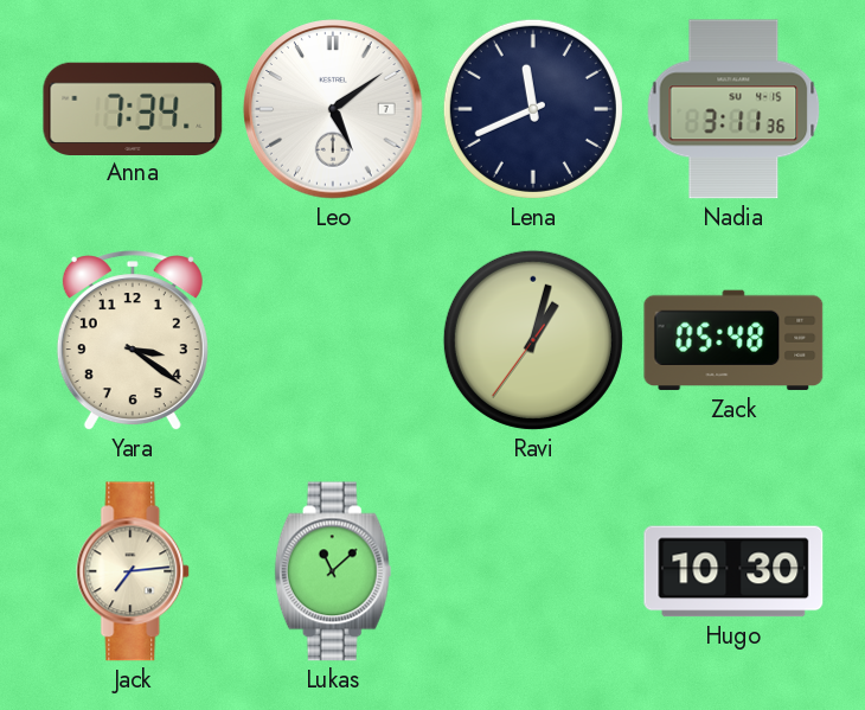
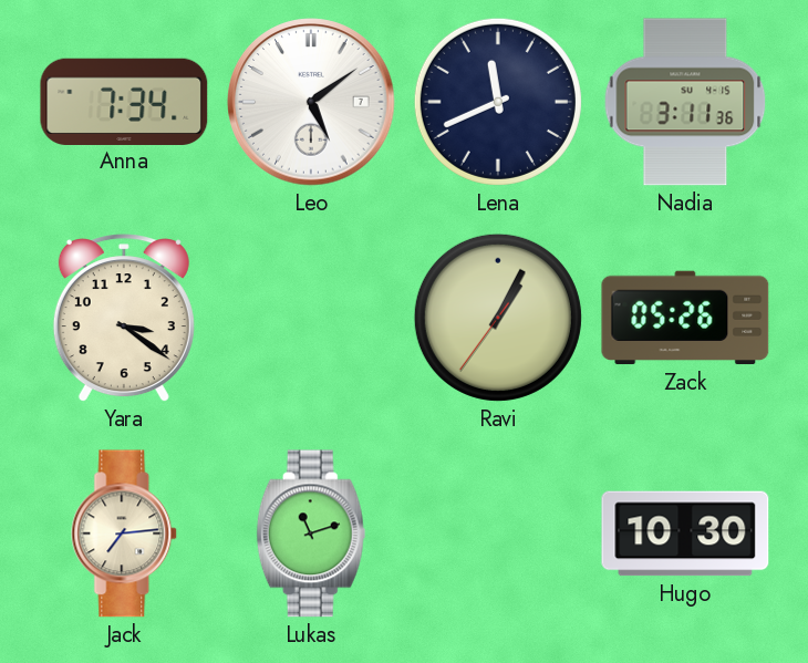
Ravi: 1:02 -> 1:04 (498, 318)
Zack: 05:48 -> 05:26 (685, 318)
Lukas: 11:08 -> 11:12 (311, 533)
